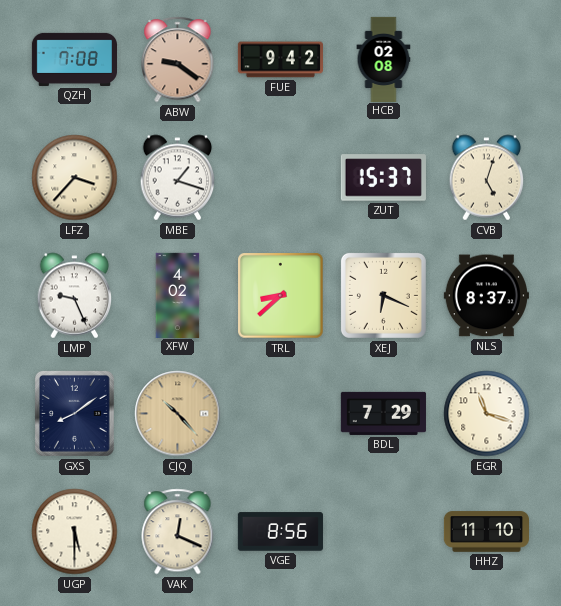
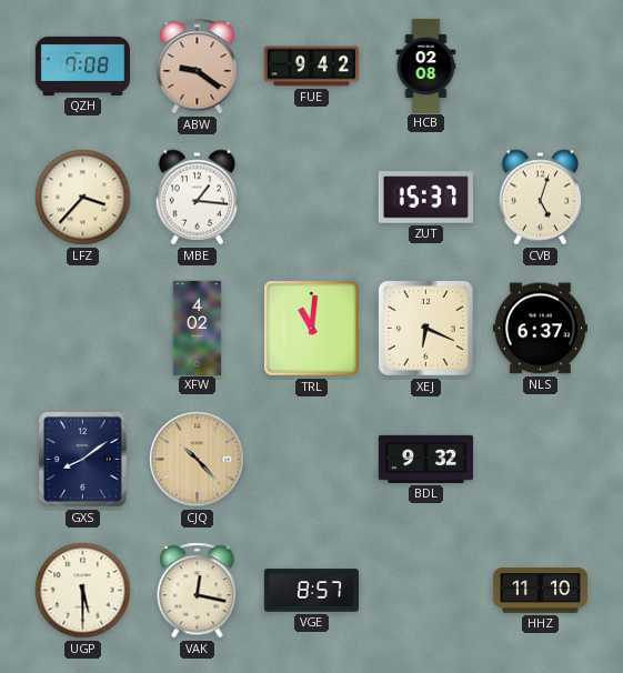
MBE: 1:18 -> 1:16 (198, 198)
LMP: 9:26 -> none (75, 296)
TRL: 8:38 -> 11:01 (312, 329)
NLS: 8:37 -> 6:37 (540, 329)
BDL: 7:29 -> 9:32 (425, 459)
EGR: 11:18 -> none (487, 414)
VAK: 12:19 -> 12:17 (198, 591)
VGE: 8:56 -> 8:57 (311, 591)
